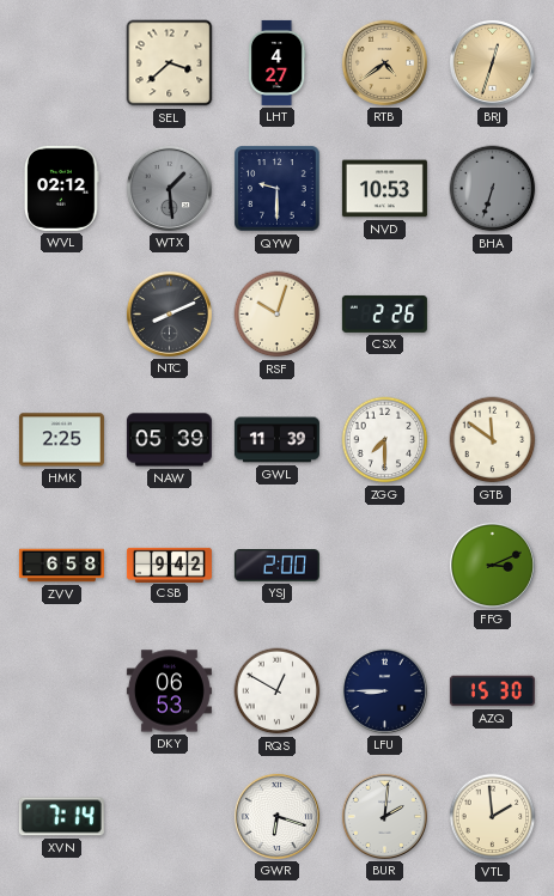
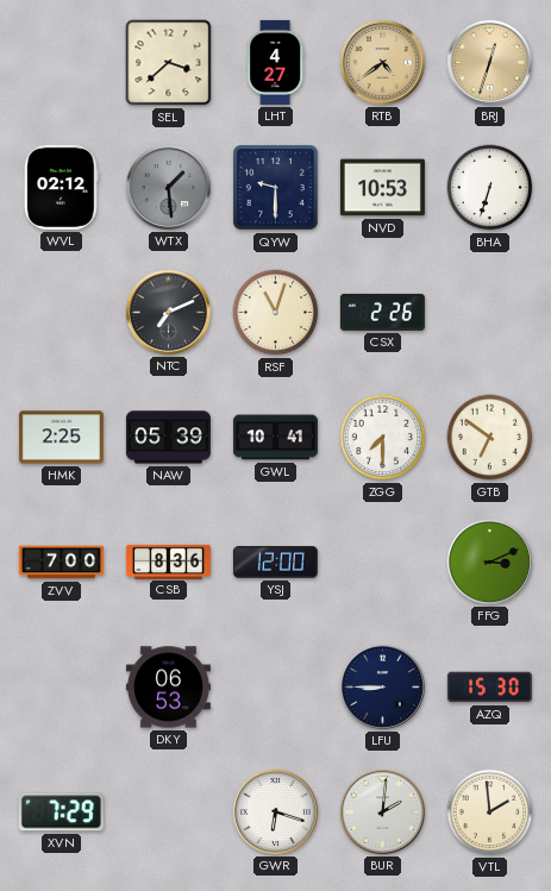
BHA dial: grey -> white (490, 188)
NTC: 8:11 -> 7:11 (168, 312)
RSF: 10:03 -> 11:03 (276, 313)
GWL: 11:39 -> 10:41 (275, 438)
GTB: 11:51 -> 6:51 (490, 438)
ZVV: 6:58 -> 7:00 (61, 563)
CSB: 9:42 -> 8:36 (168, 561)
YSJ: 2:00 -> 12:00 (275, 563)
RQS: 12:50 -> none (278, 691)
XVN: 7:14 -> 7:29 (61, 812)
